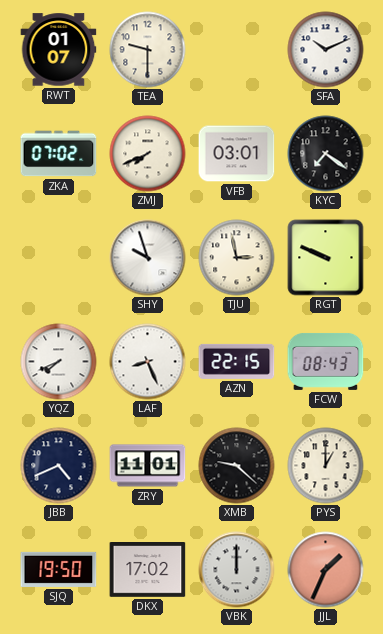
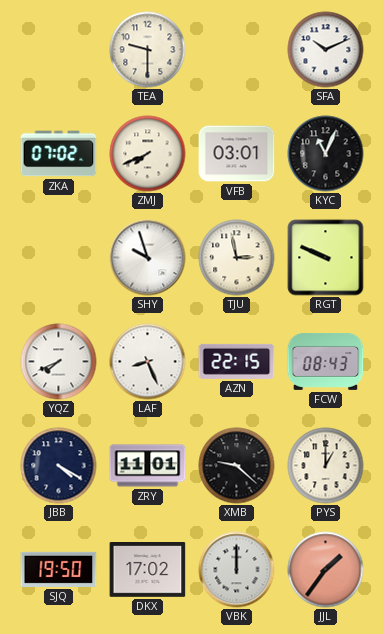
RWT: 01:07 -> none (59, 50)
KYC: 7:21 -> 11:04 (326, 154)
JBB: 4:41 -> 4:20 (59, 466)
JJL: 1:34 -> 1:36 (326, 570)
